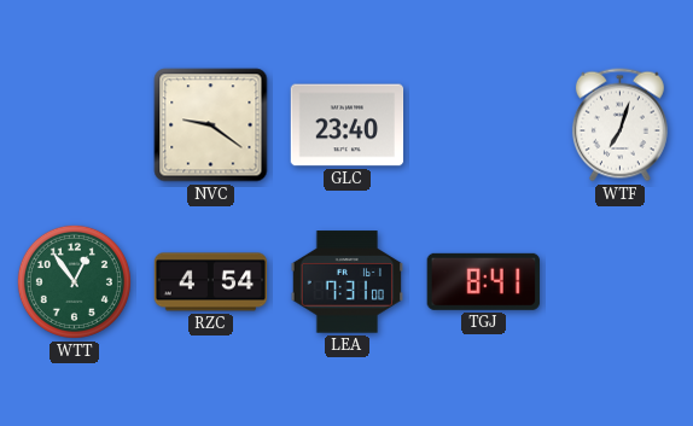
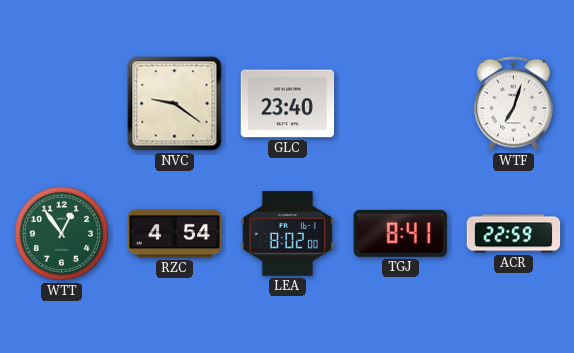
LEA: 7:31 -> 8:02 (288, 234)
ACR: none -> 22:59 (514, 234)
